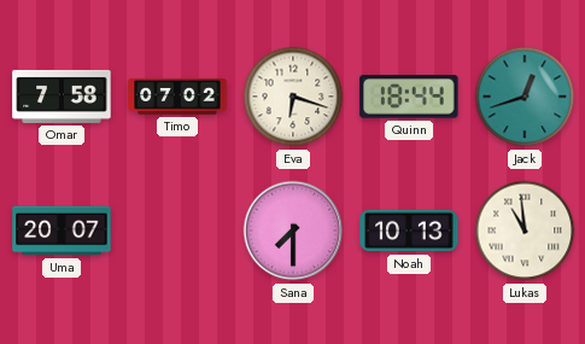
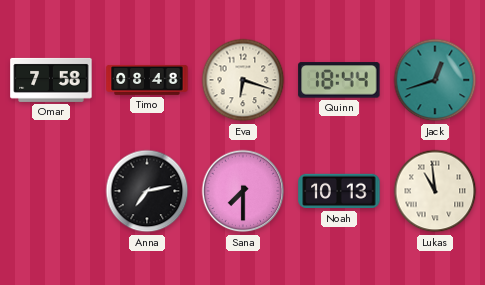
Timo: 07:02 -> 08:48 (147, 80)
Uma: 20:07 -> none (62, 231)
Anna: none -> 7:13 (147, 191)
